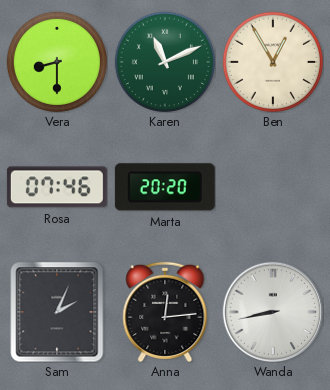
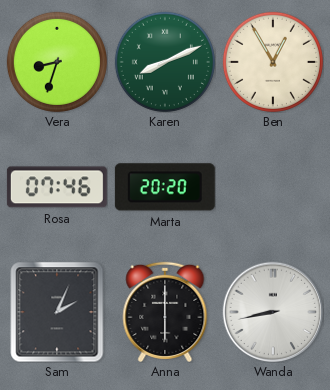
Vera: 8:30 -> 8:33 (57, 62)
Karen: 11:11 -> 8:11 (165, 62)
Anna: 12:14 -> 6:00 (165, 312)
